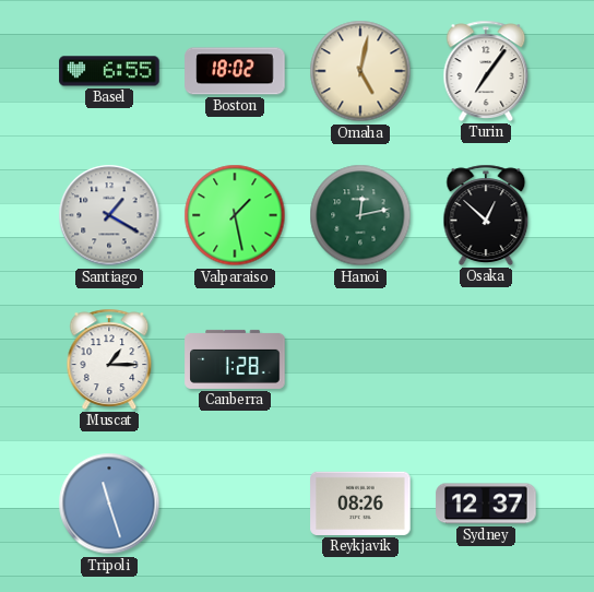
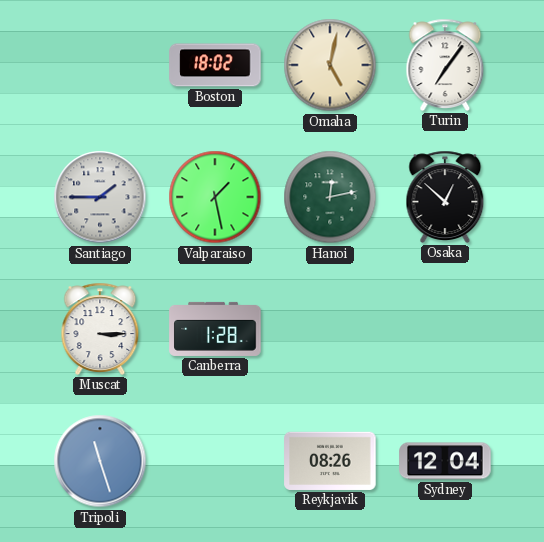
Basel: 6:55 -> none (109, 71)
Santiago: 1:20 -> 1:45 (100, 197)
Muscat: 1:15 -> 3:15 (100, 329)
Sydney: 12:37 -> 12:04 (445, 461)
